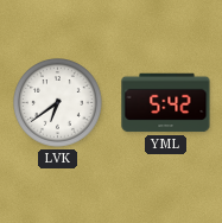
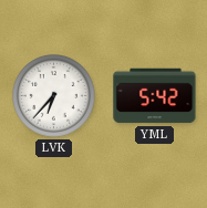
LVK: 6:39 -> 6:37 (54, 96)
